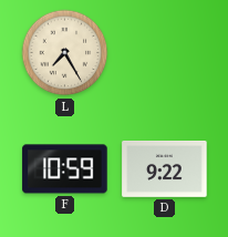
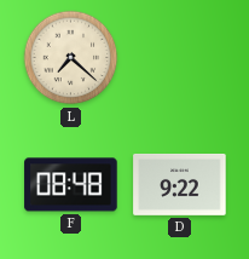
L: 7:25 -> 7:22 (71, 58)
F: 10:59 -> 08:48 (71, 185)
